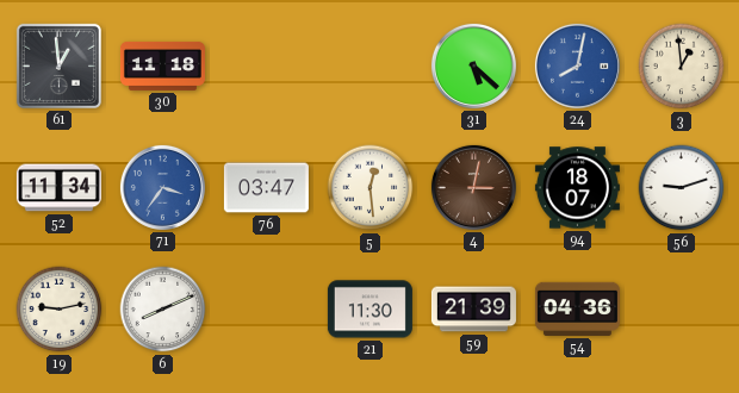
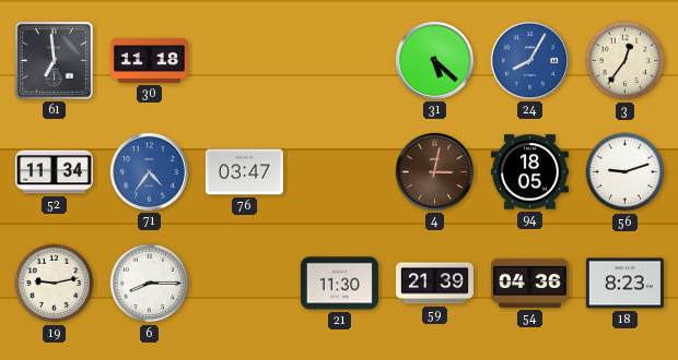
61: 12:59 -> 6:59 (54, 60)
24: 8:02 -> 8:05 (529, 60)
3: 12:59 -> 12:36 (626, 61)
71: 3:36 -> 4:36 (149, 171)
5: 12:29 -> none (371, 188)
94: 18:07 -> 18:05 (529, 172)
6: 8:11 -> 8:15 (150, 284)
18: none -> 8:23 (624, 284)
